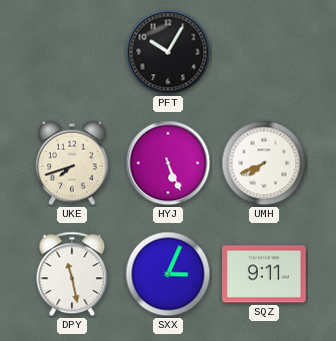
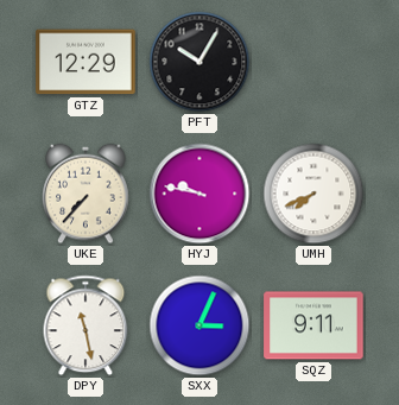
GTZ: none -> 12:29 (85, 62)
UKE: 7:42 -> 7:37 (85, 194)
HYJ: 5:26 -> 9:47 (199, 194)
